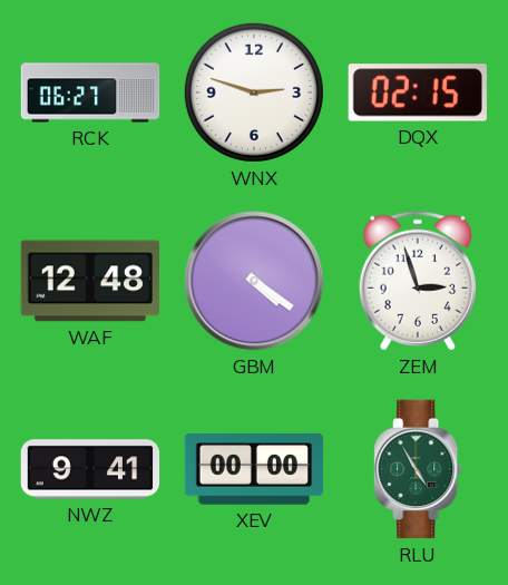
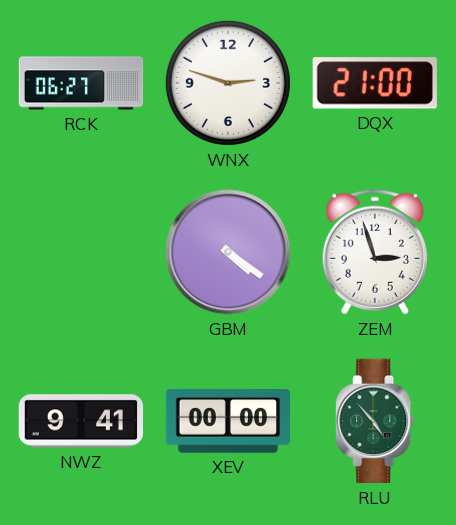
DQX: 02:15 -> 21:00 (375, 83)
WAF: 12:48 -> none (90, 281)
RLU: 4:55 -> 4:53 (375, 421)
